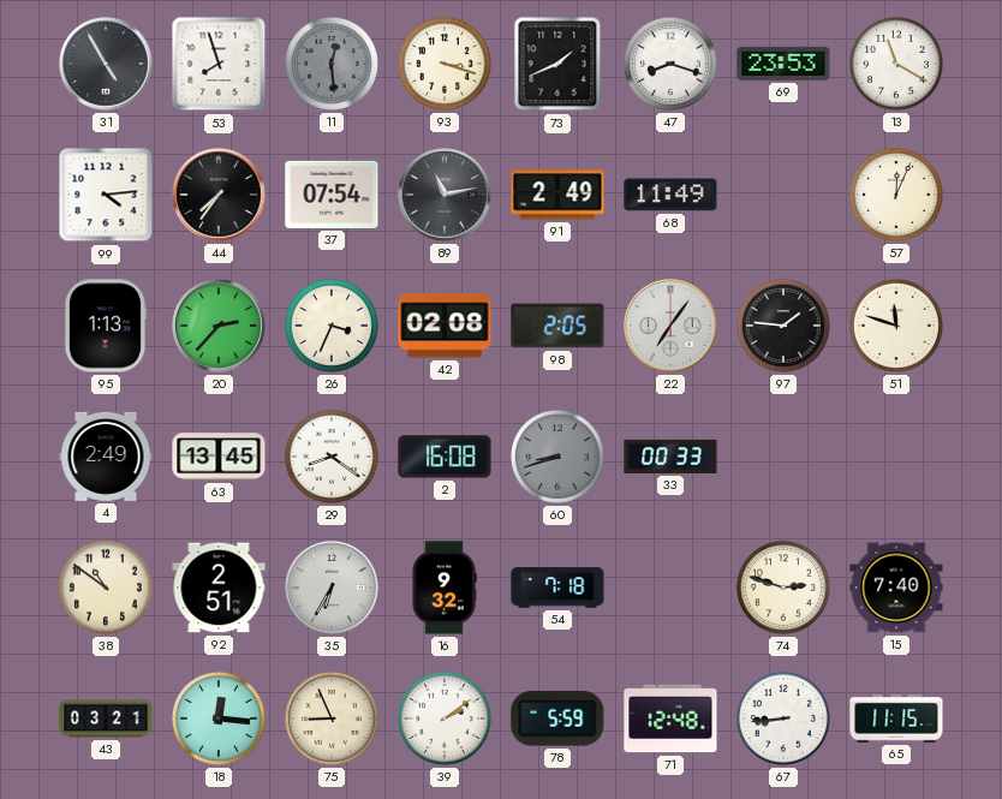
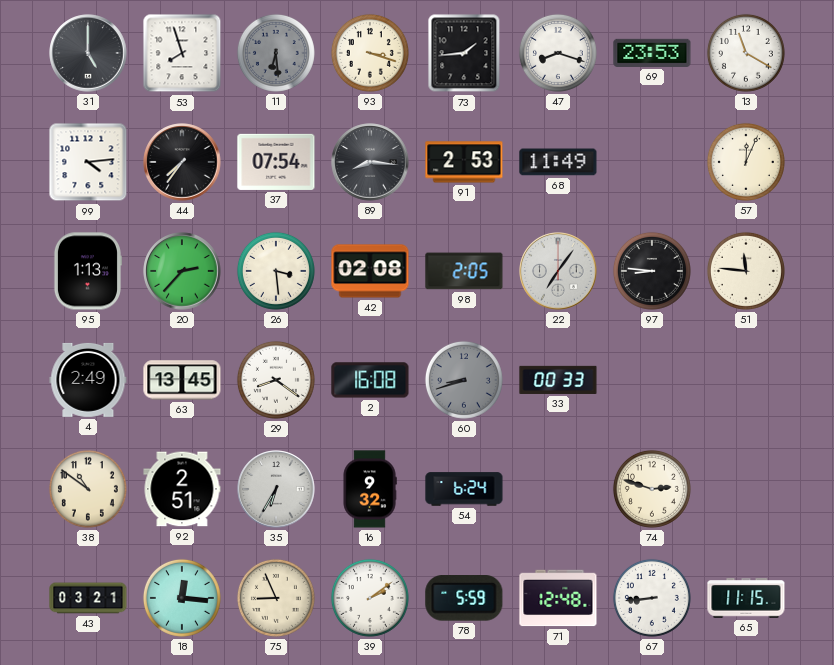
31: 4:55 -> 5:00 (88, 53)
11: 12:29 -> 6:29 (276, 53)
73: 1:41 -> 1:44 (464, 53)
89: 11:13 -> 8:16 (370, 162)
91: 2:49 -> 2:53 (464, 162)
26: 3:34 -> 3:29 (276, 271)
97: 1:46 -> 8:46 (652, 271)
51: 11:48 -> 11:46 (746, 271)
54: 7:18 -> 6:24 (464, 489)
15: 7:40 -> none (896, 588)
